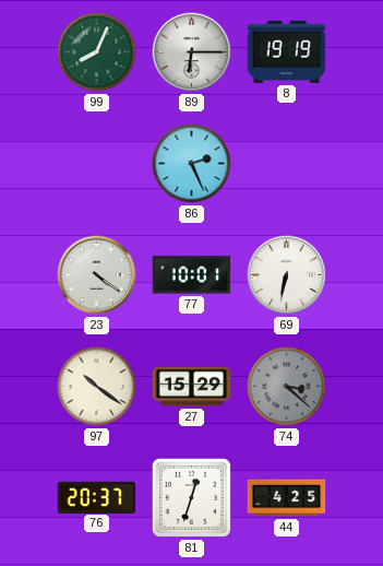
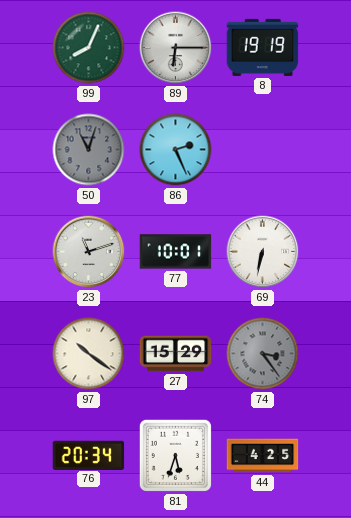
50: none -> 11:03 (89, 150)
23: 4:21 -> 11:12 (89, 252)
74: 3:22 -> 3:24 (263, 354)
76: 20:37 -> 20:34 (89, 455)
81: 12:33 -> 5:33 (175, 455)
